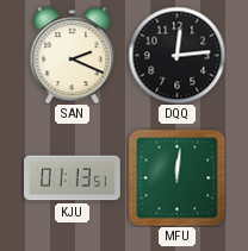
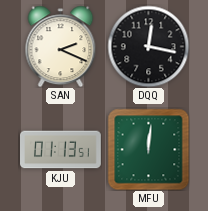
DQQ: 12:14 -> 12:17 (148, 46)
